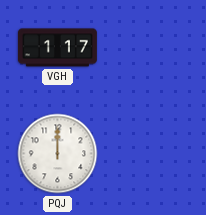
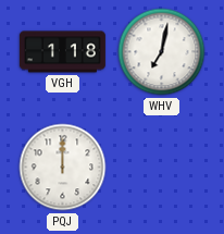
VGH: 1:17 -> 1:18 (62, 52)
WHV: none -> 7:02 (162, 52)
